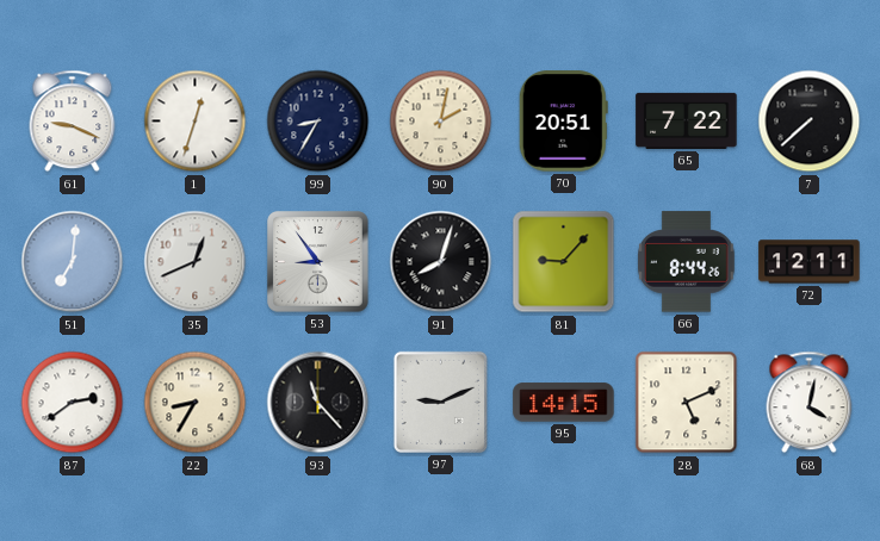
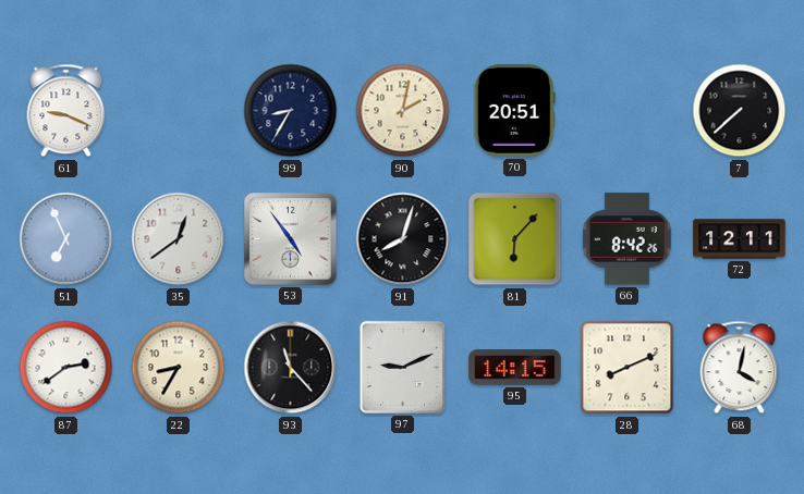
1: 12:33 -> none (196, 122)
65: 7:22 -> none (687, 120)
51: 7:01 -> 6:56 (66, 239)
35: 12:41 -> 12:39 (179, 239)
53: 8:54 -> 4:54 (291, 239)
81: 9:07 -> 6:07 (515, 239)
66: 8:44 -> 8:42 (626, 239)
28: 5:11 -> 8:11 (628, 368)
